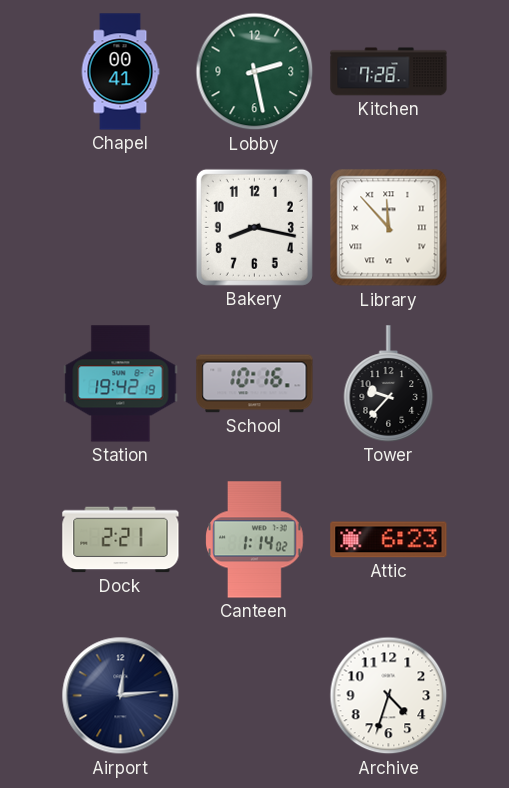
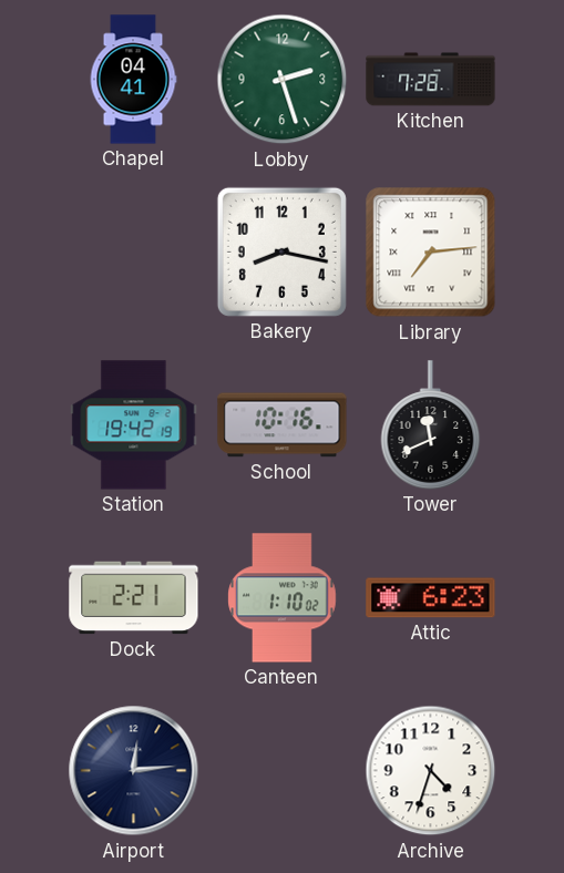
Chapel: 00:41 -> 04:41 (133, 80)
Lobby: 2:28 -> 2:27 (283, 80)
Library: 11:53 -> 7:14 (431, 253)
Tower: 9:37 -> 11:41 (431, 425)
Canteen: 1:14 -> 1:10 (283, 598)
